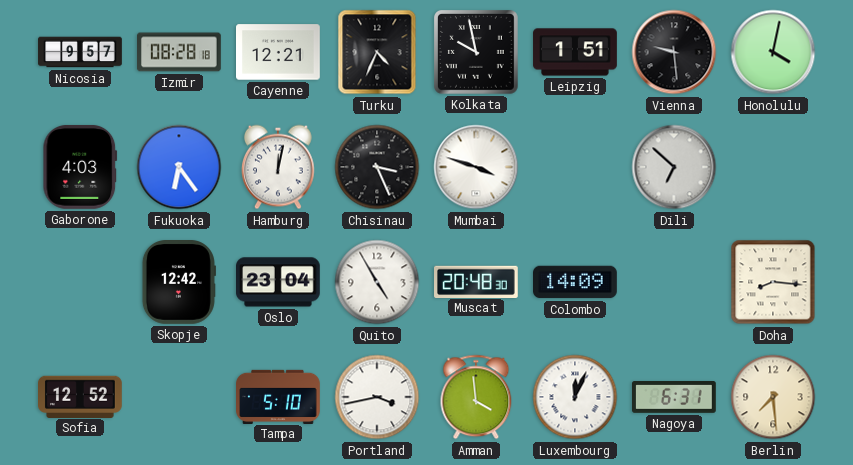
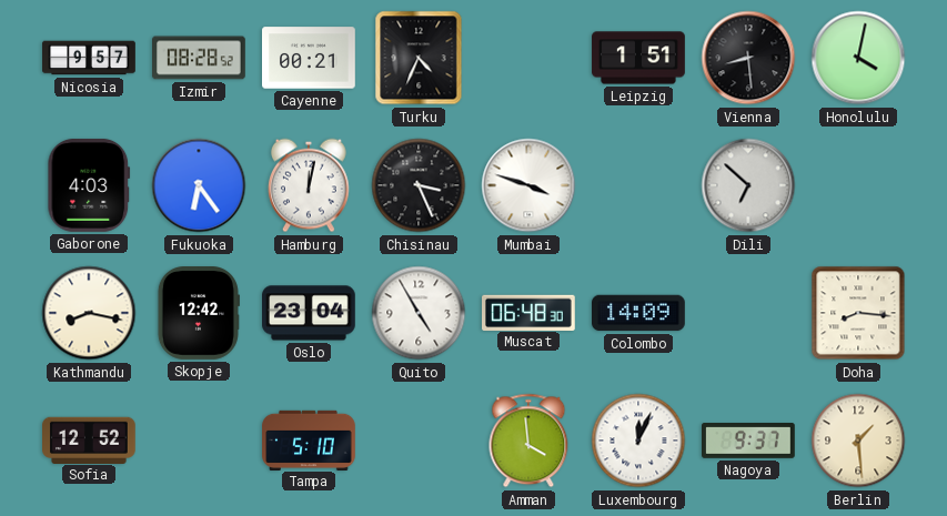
Izmir: 08:28:18 -> 08:28:52 (200, 58)
Cayenne: 12:21 -> 00:21 (310, 58)
Kolkata: 9:58 -> none (477, 53)
Vienna: 9:29 -> 8:29 (748, 58)
Kathmandu: none -> 8:17 (89, 313)
Muscat: 20:48 -> 06:48 (530, 312)
Portland: 3:43 -> none (377, 397)
Nagoya: 6:31 -> 9:37 (749, 442)
Berlin: 7:29 -> 1:29 (858, 441)
